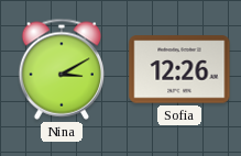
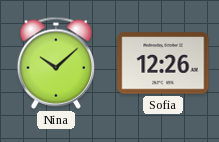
Nina: 3:10 -> 10:08 (56, 63)
